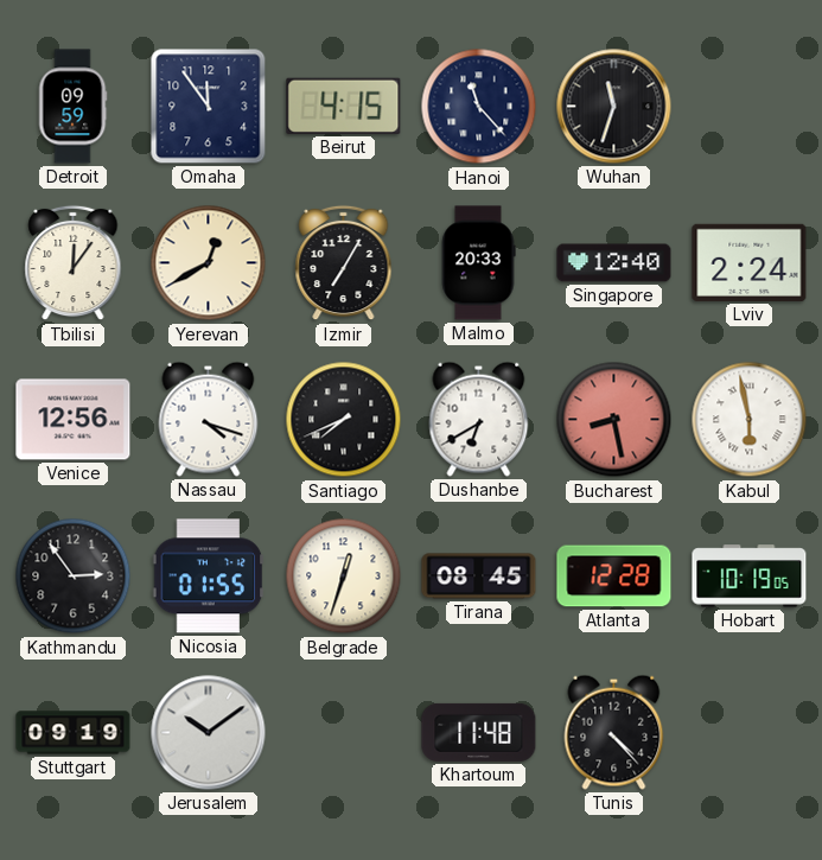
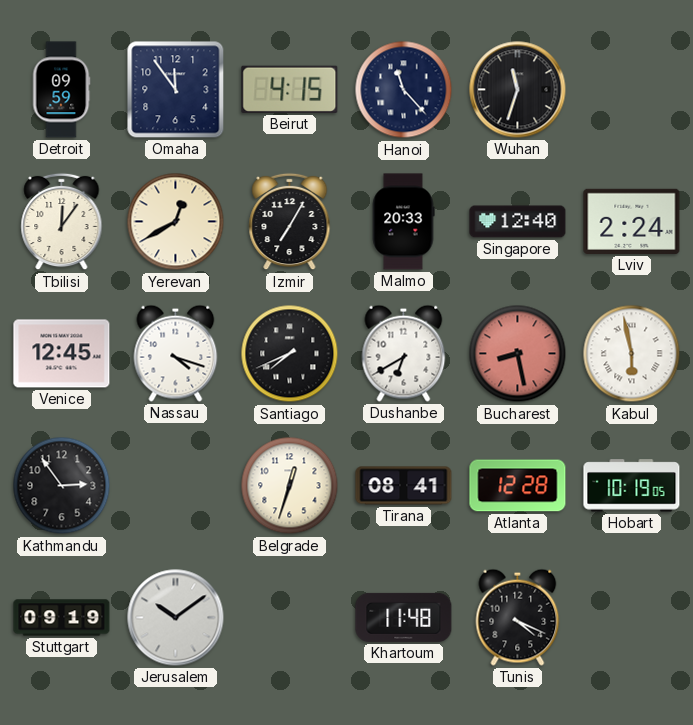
Venice: 12:56 -> 12:45 (62, 354)
Nicosia: 01:55 -> none (209, 576)
Tirana: 08:45 -> 08:41 (404, 486)
Tunis: 4:23 -> 4:19 (518, 617)
